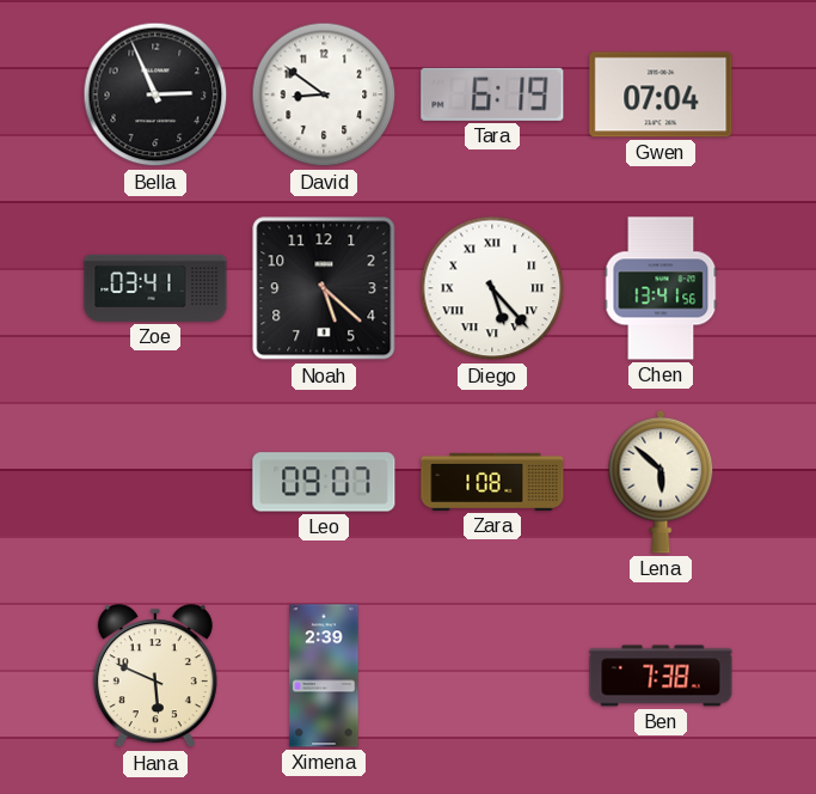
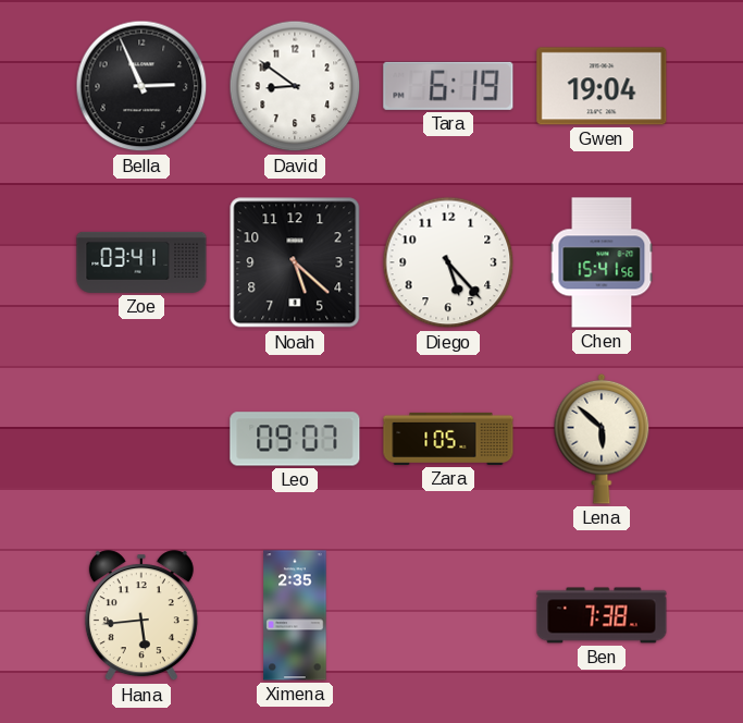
Gwen: 07:04 -> 19:04 (602, 86)
Diego numerals: Roman -> Arabic (448, 262)
Chen: 13:41 -> 15:41 (602, 262)
Zara: 1:08 -> 1:05 (448, 439)
Hana: 5:49 -> 5:44 (141, 616)
Ximena: 2:39 -> 2:35 (295, 615)
